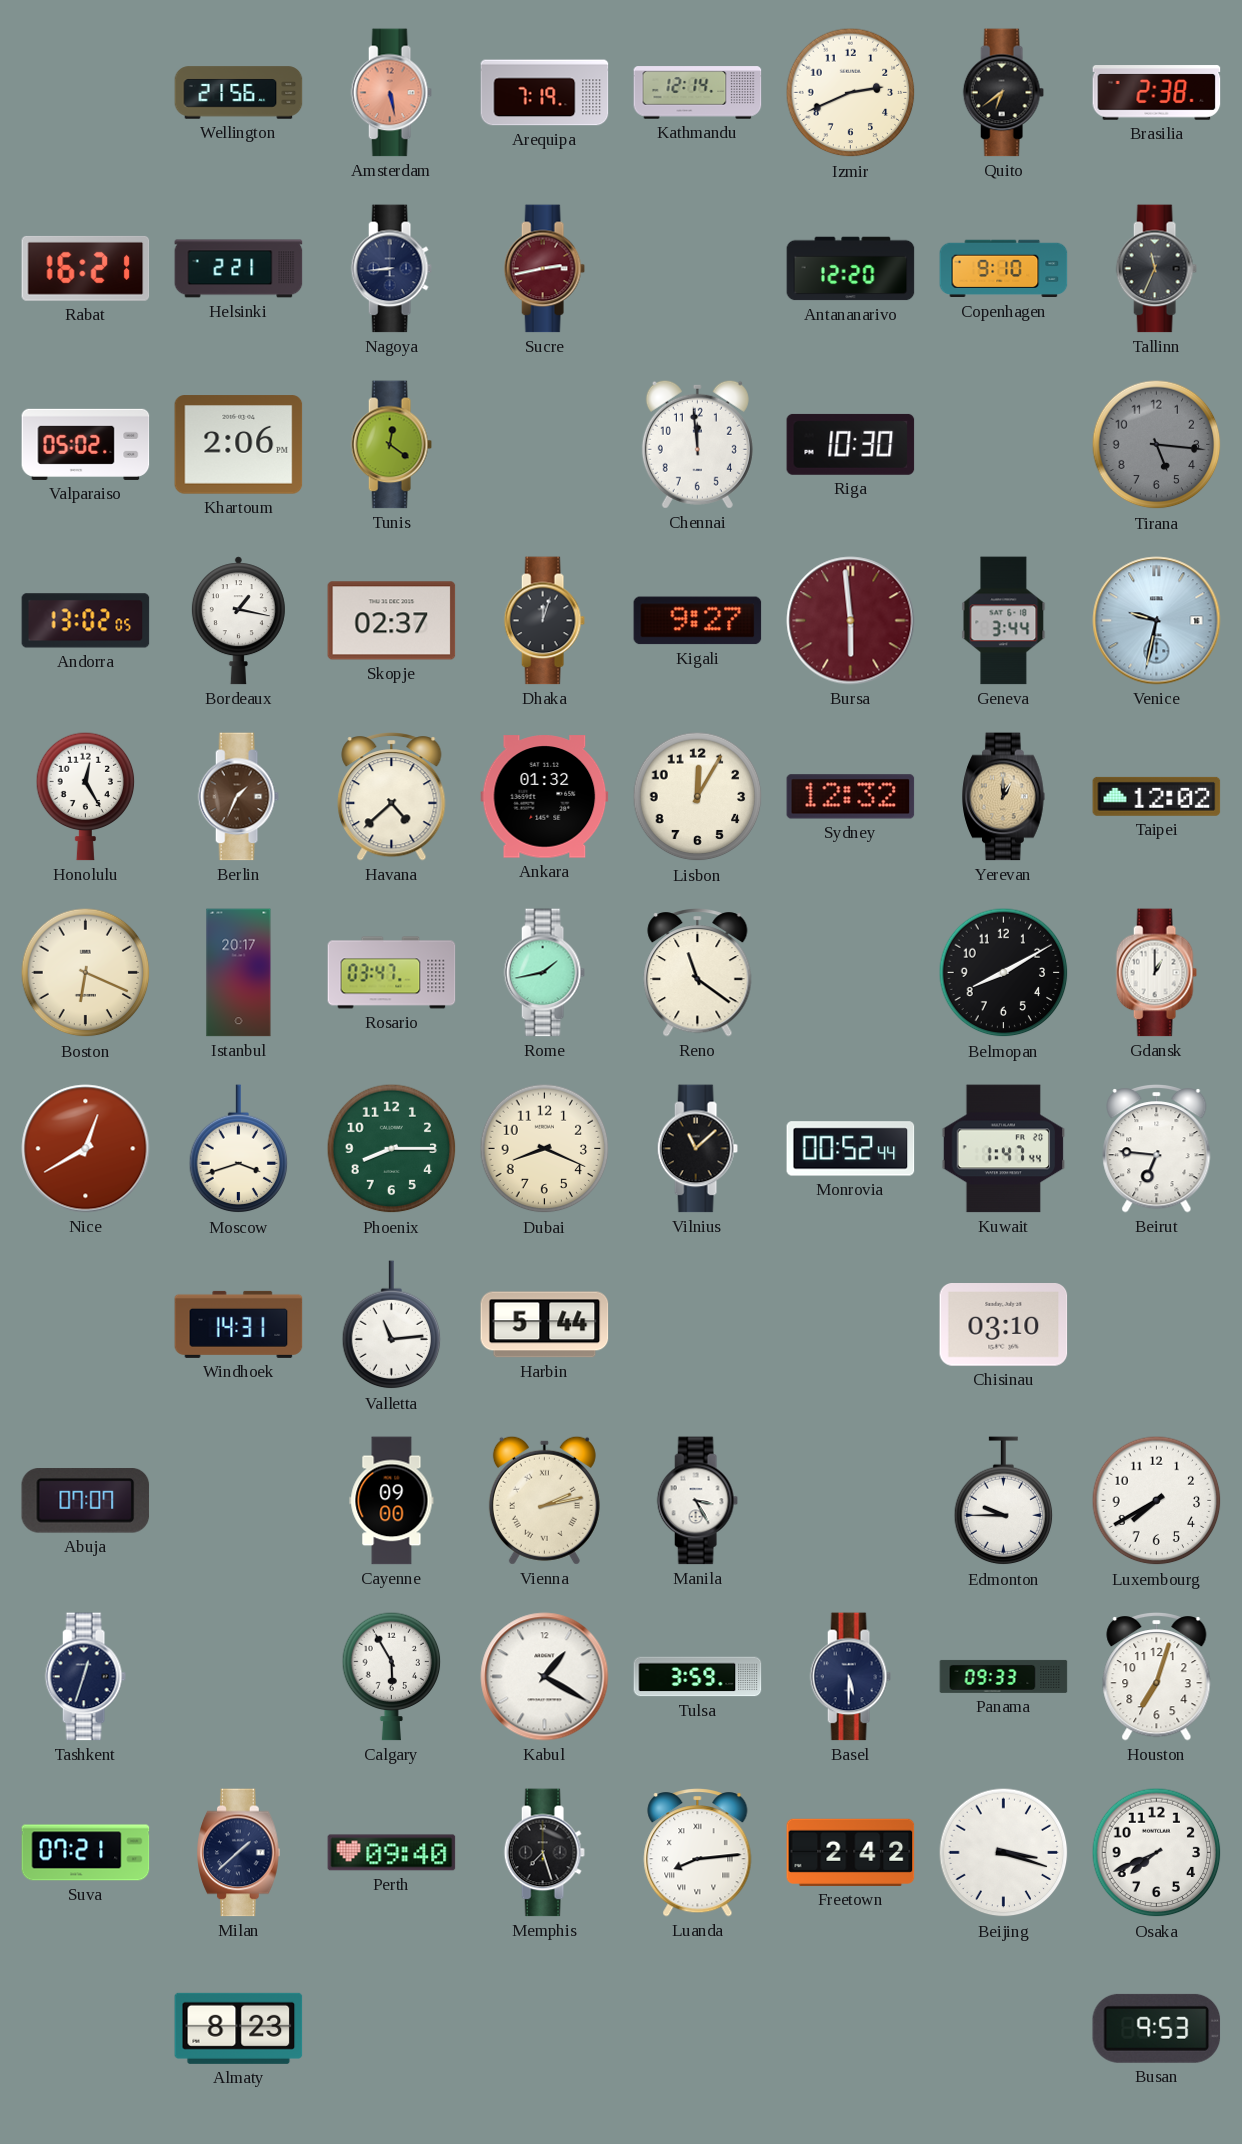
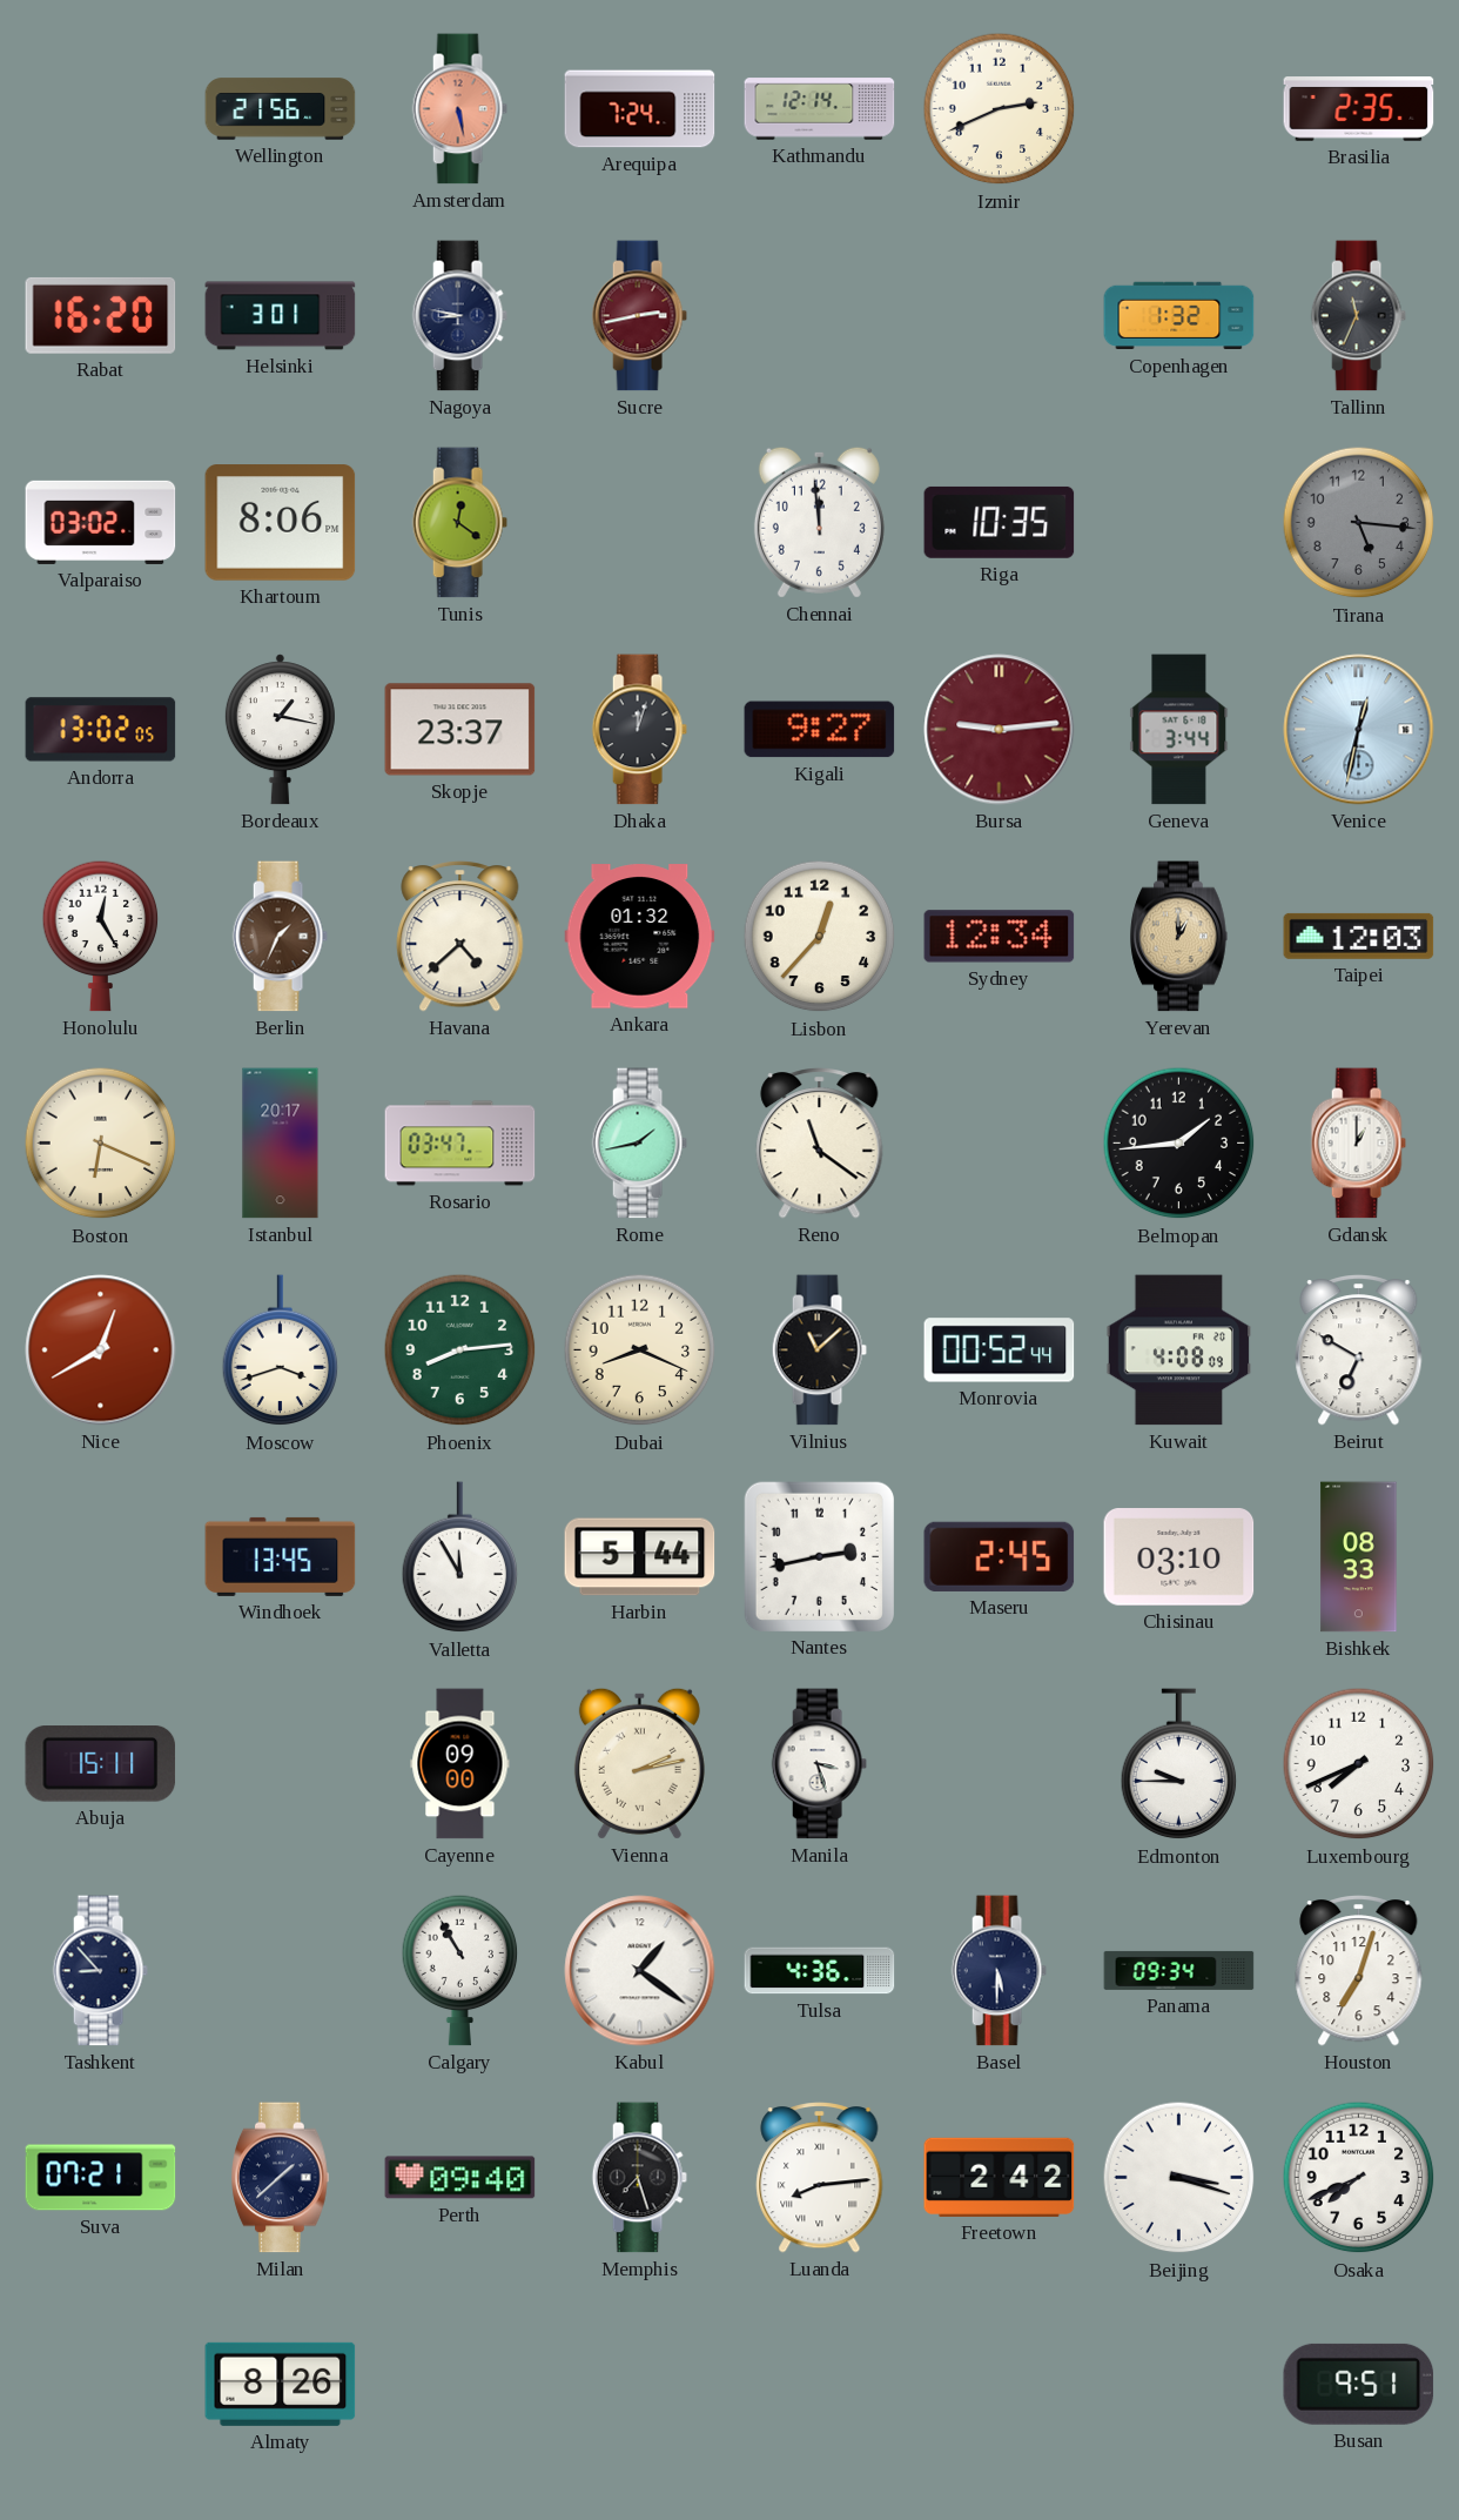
Arequipa: 7:19 -> 7:24 (640, 109)
Quito: 6:39 -> none (1003, 93)
Brasilia: 2:38 -> 2:35 (1359, 109)
Rabat: 16:21 -> 16:20 (101, 315)
Helsinki: 2:21 -> 3:01 (281, 316)
Nagoya: 8:44 -> 8:47 (459, 316)
Antananarivo: 12:20 -> none (851, 269)
Copenhagen: 9:10 -> 1:32 (1179, 316)
Valparaiso: 05:02 -> 03:02 (101, 522)
Khartoum: 2:06 -> 8:06 (281, 523)
Riga: 10:30 -> 10:35 (1000, 522)
Skopje: 02:37 -> 23:37 (460, 730)
Bursa: 5:59 -> 9:14 (1000, 730)
Venice: 9:32 -> 12:32 (1359, 730)
Lisbon: 12:05 -> 12:37 (820, 937)
Sydney: 12:32 -> 12:34 (1000, 937)
Taipei: 12:02 -> 12:03 (1359, 936)
Belmopan: 8:10 -> 1:44 (1179, 1144)
Phoenix: 8:15 -> 8:14 (460, 1351)
Kuwait: 1:47 -> 4:08 (1179, 1351)
Beirut: 6:46 -> 6:50 (1359, 1351)
Windhoek: 14:31 -> 13:45 (281, 1556)
Valletta: 11:14 -> 11:55 (460, 1557)
Nantes: none -> 2:43 (819, 1556)
Maseru: none -> 2:45 (1000, 1556)
Bishkek: none -> 08:33 (1359, 1557)
Abuja: 07:07 -> 15:11 (101, 1764)
Manila: 3:25 -> 3:27 (819, 1764)
Luxembourg: 7:40 -> 7:41 (1359, 1764)
Tashkent: 12:33 -> 8:53 (100, 1971)
Calgary: 5:55 -> 10:55 (460, 1970)
Kabul: 1:20 -> 1:21 (640, 1971)
Tulsa: 3:59 -> 4:36 (820, 1971)
Panama: 09:33 -> 09:34 (1179, 1970)
Almaty: 8:23 -> 8:26 (281, 2384)
Busan: 9:53 -> 9:51 (1359, 2384)
